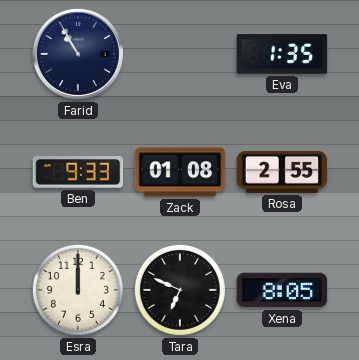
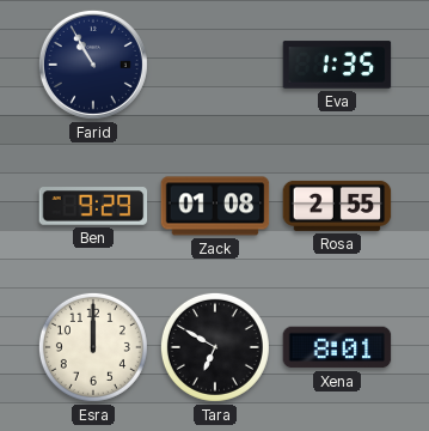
Ben: 9:33 -> 9:29 (93, 206)
Tara: 6:49 -> 6:50 (215, 347)
Xena: 8:05 -> 8:01 (337, 347)
